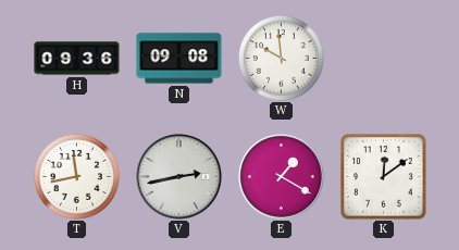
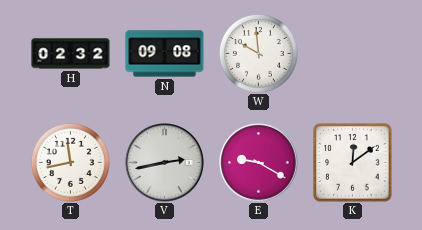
H: 09:36 -> 02:32 (71, 54)
E: 1:20 -> 9:20 (259, 163)
